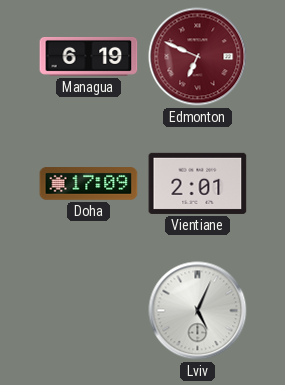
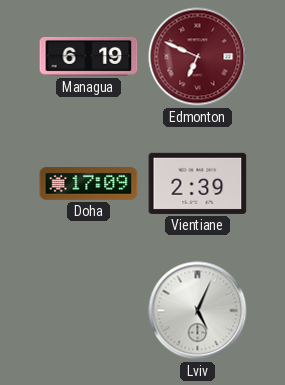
Vientiane: 2:01 -> 2:39 (198, 183)
